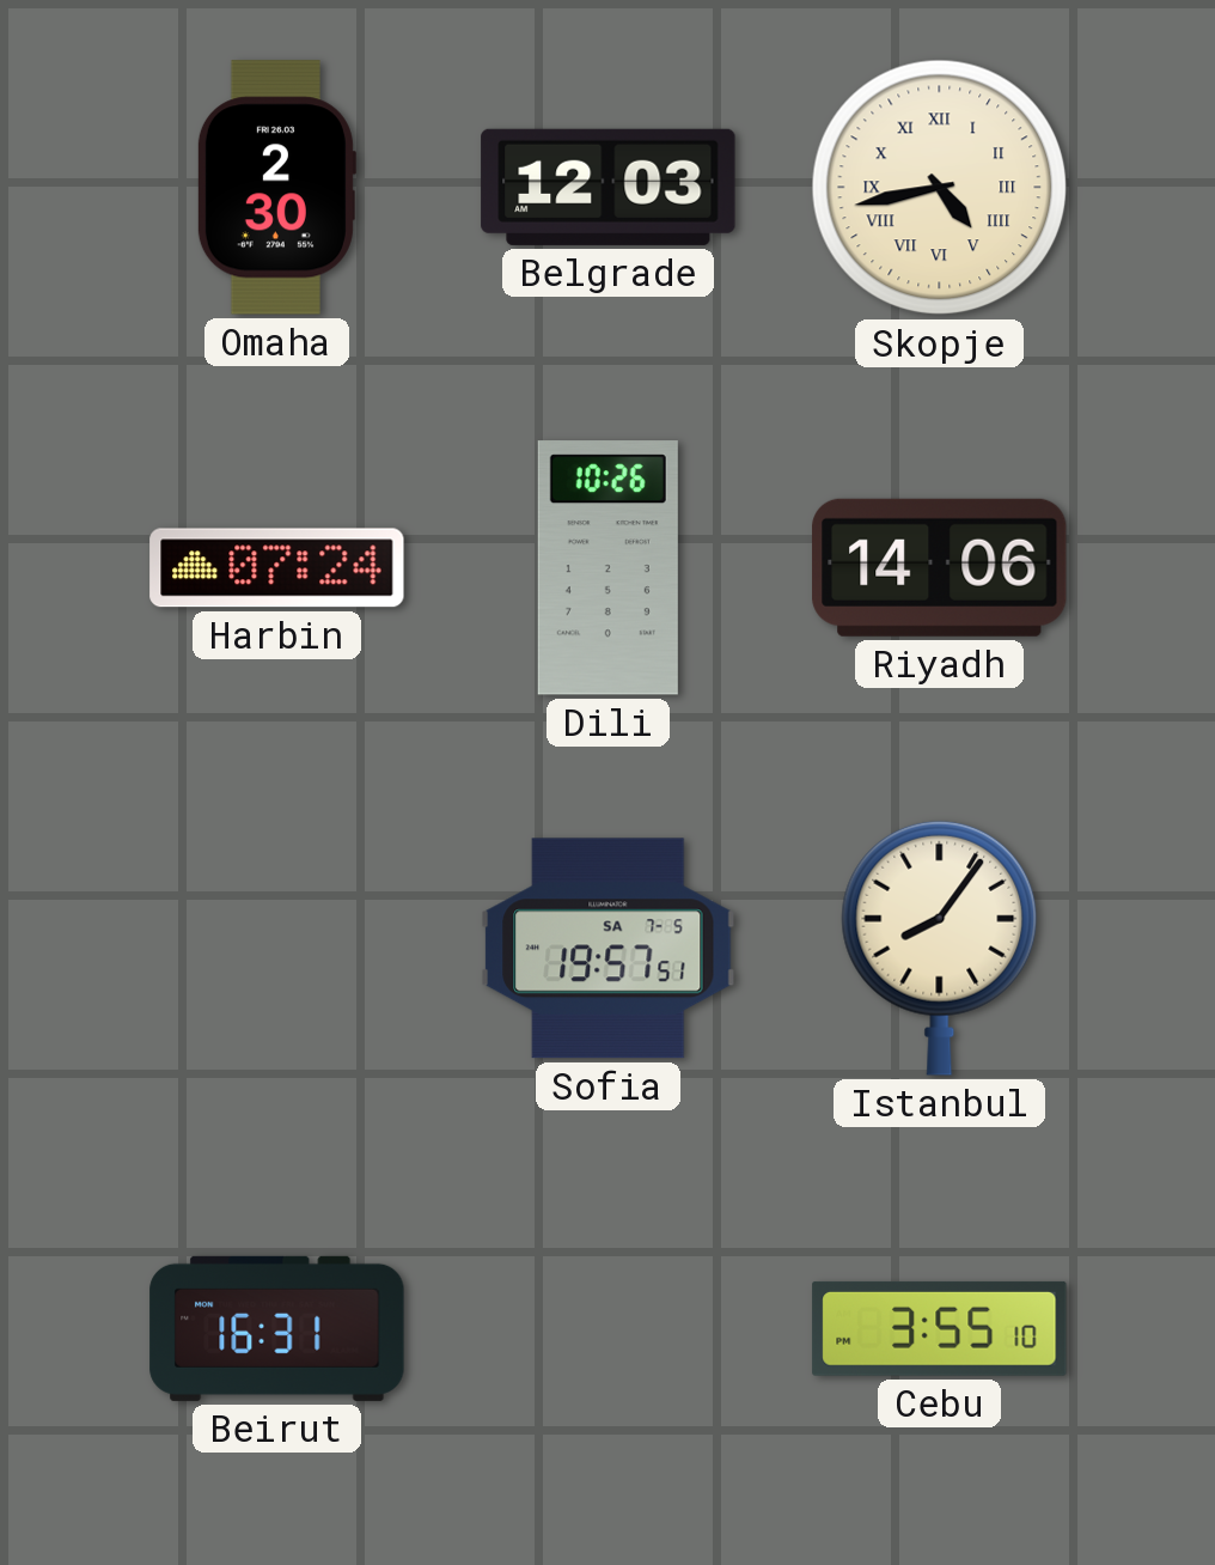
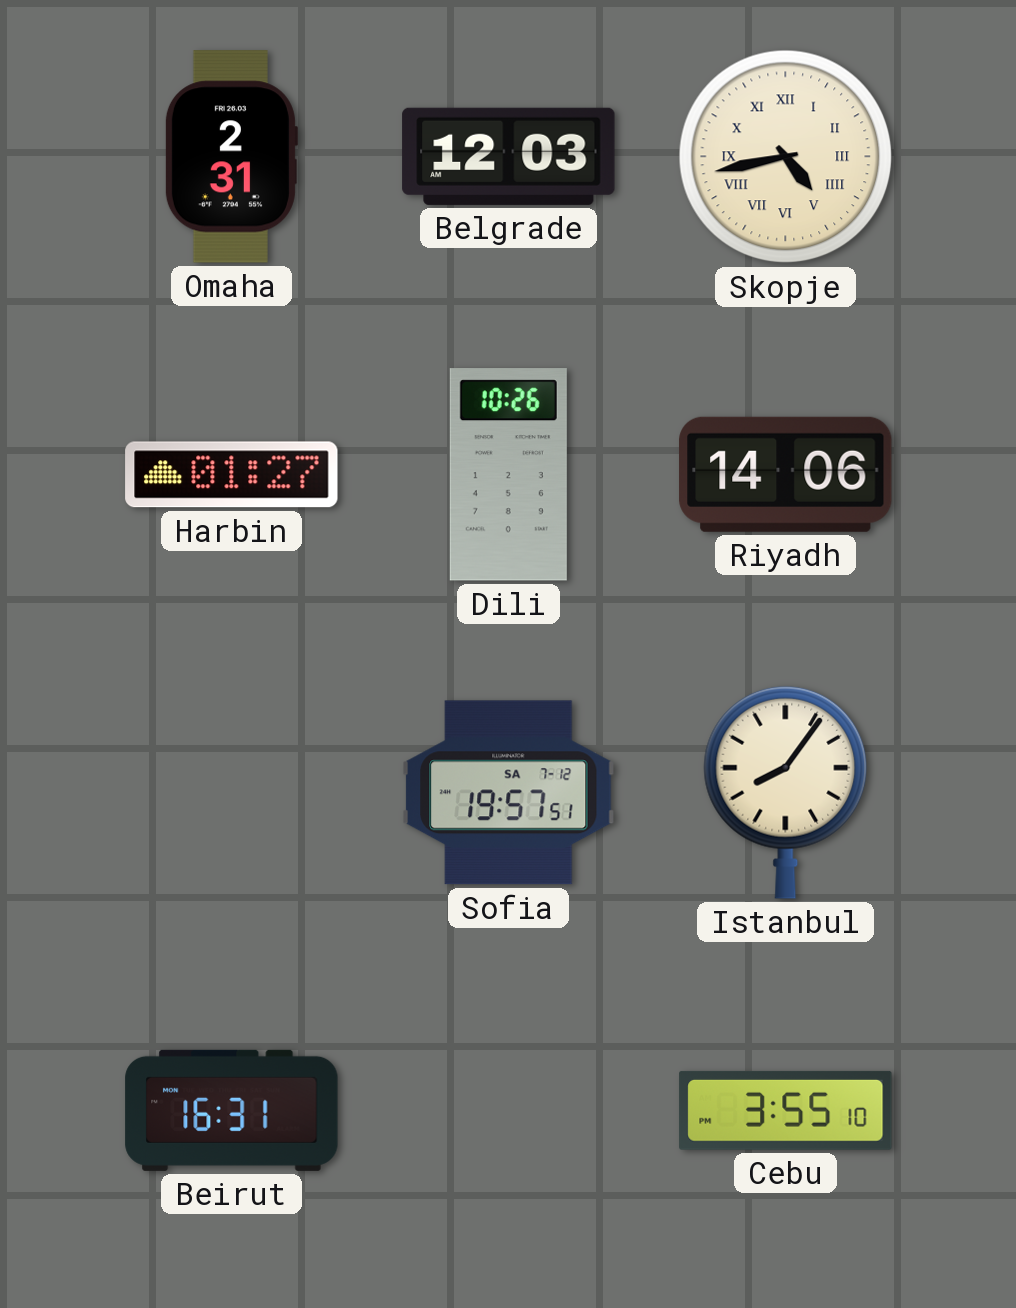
Omaha: 2:30 -> 2:31 (231, 157)
Harbin: 07:24 -> 01:27 (232, 475)
Sofia date: SA 7-5 -> SA 7-12 (509, 793)
